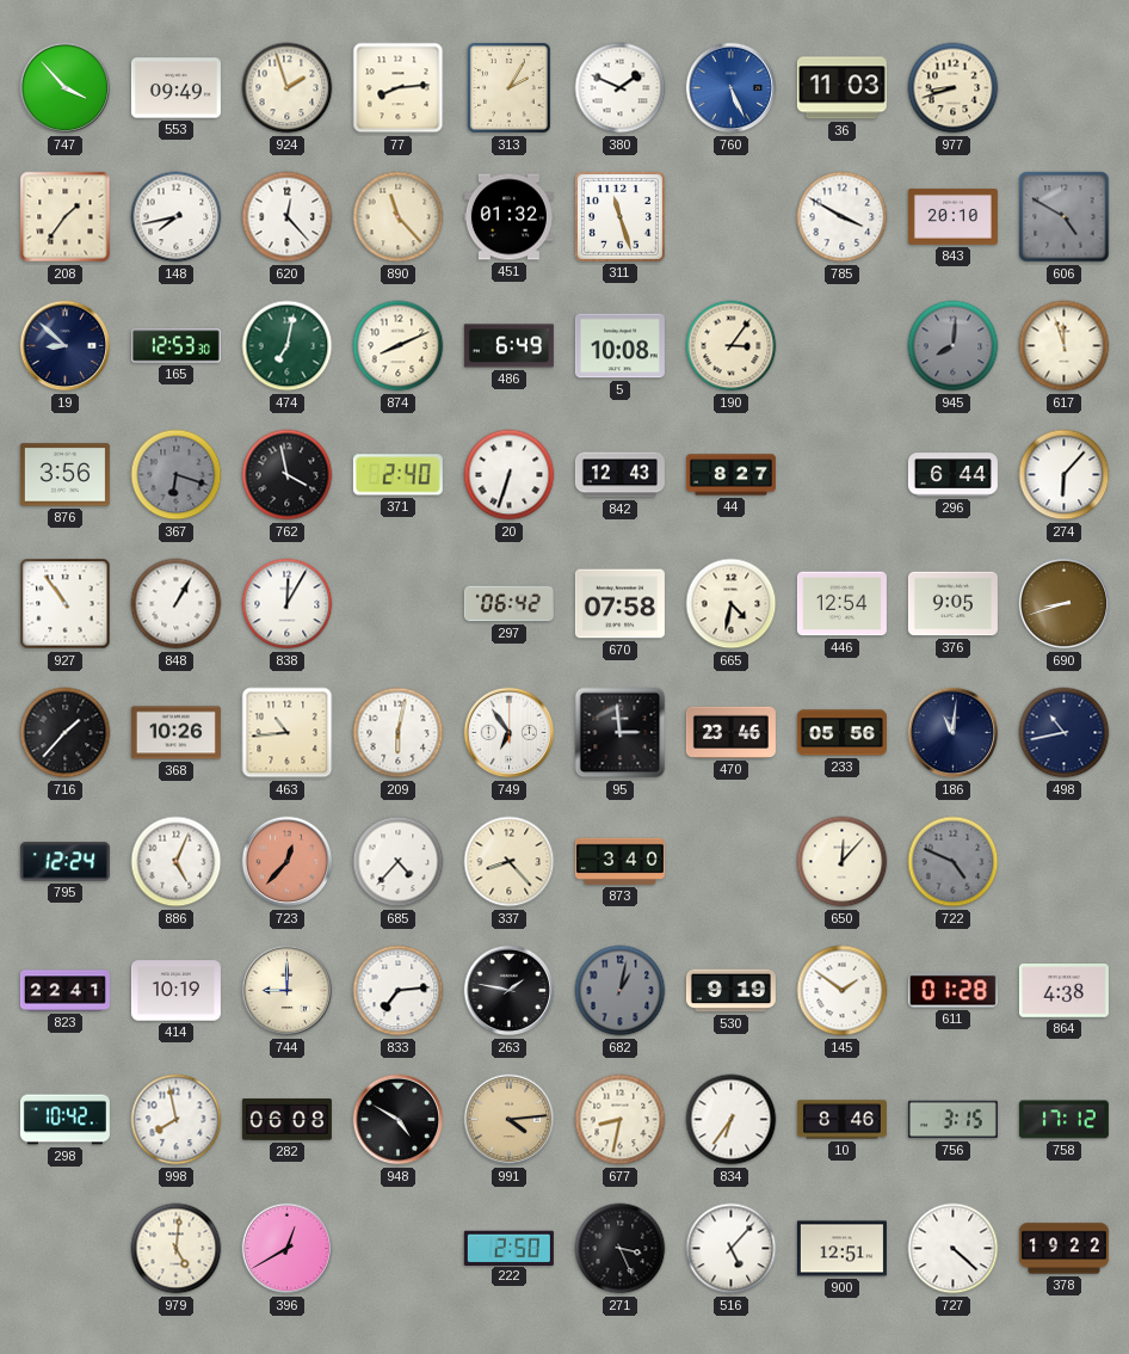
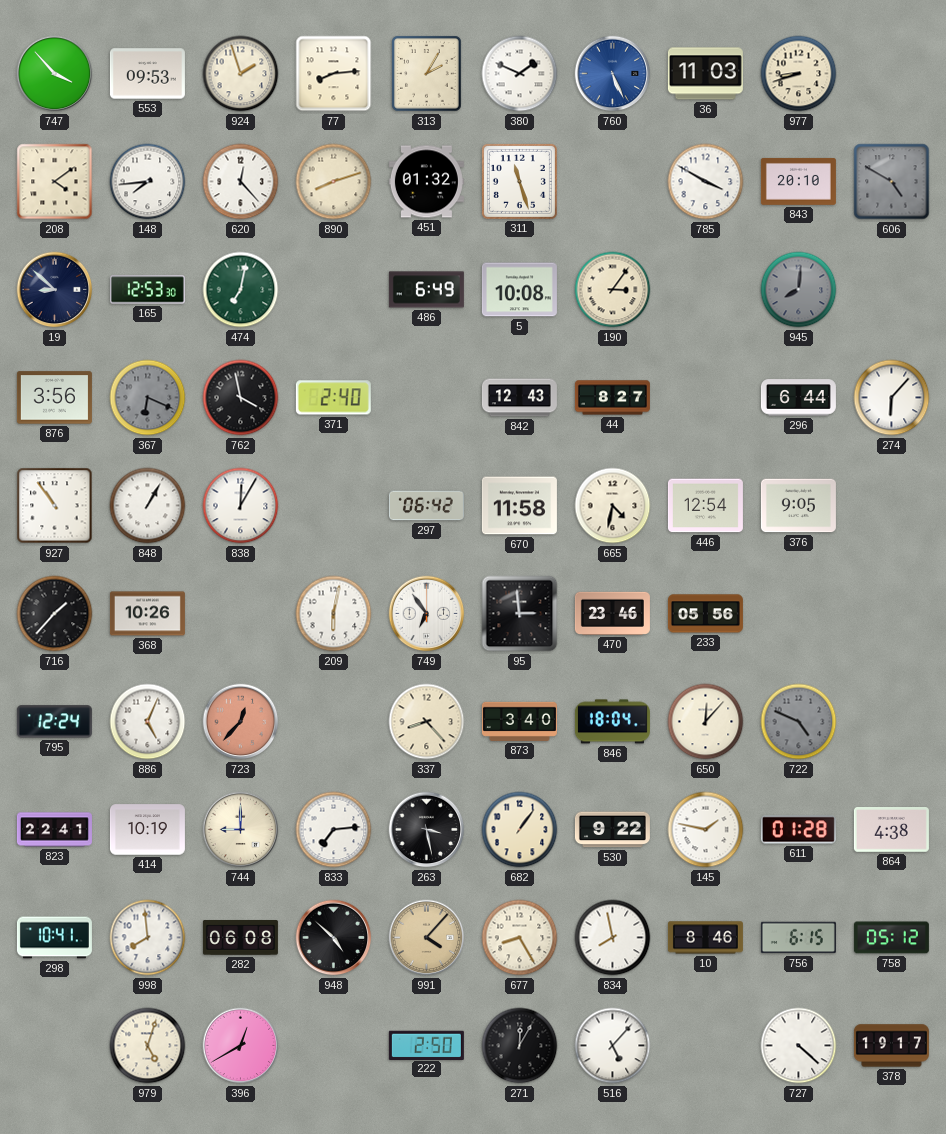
553: 09:49 -> 09:53 (147, 74)
208: 1:36 -> 4:09 (55, 182)
148: 7:43 -> 7:44 (148, 182)
890: 11:23 -> 8:12 (334, 182)
874: 8:11 -> none (399, 346)
617: 11:57 -> none (1065, 346)
367: 6:18 -> 6:19 (148, 398)
20: 6:33 -> none (510, 475)
670: 07:58 -> 11:58 (519, 506)
690: 8:42 -> none (1065, 604)
463: 10:44 -> none (288, 733)
186: 11:01 -> none (954, 733)
498: 10:43 -> none (1065, 733)
685: 4:37 -> none (399, 862)
846: none -> 18:04 (612, 722)
263: 1:47 -> 3:28 (427, 830)
682: 1:02 -> 1:06 (520, 830)
682 dial: grey -> cream (520, 830)
530: 9:19 -> 9:22 (612, 830)
145: 1:51 -> 1:47 (706, 830)
298: 10:42 -> 10:41 (54, 938)
998: 7:58 -> 7:59 (148, 938)
948: 4:50 -> 4:52 (334, 938)
991: 4:14 -> 4:07 (427, 938)
677: 8:32 -> 8:25 (520, 938)
834: 6:36 -> 7:58 (613, 938)
756: 3:15 -> 6:15 (798, 938)
758: 17:12 -> 05:12 (891, 938)
979: 5:01 -> 5:03 (148, 1046)
271: 3:26 -> 12:05 (520, 1046)
900: 12:51 -> none (841, 1249)
378: 19:22 -> 19:17 (891, 1046)
